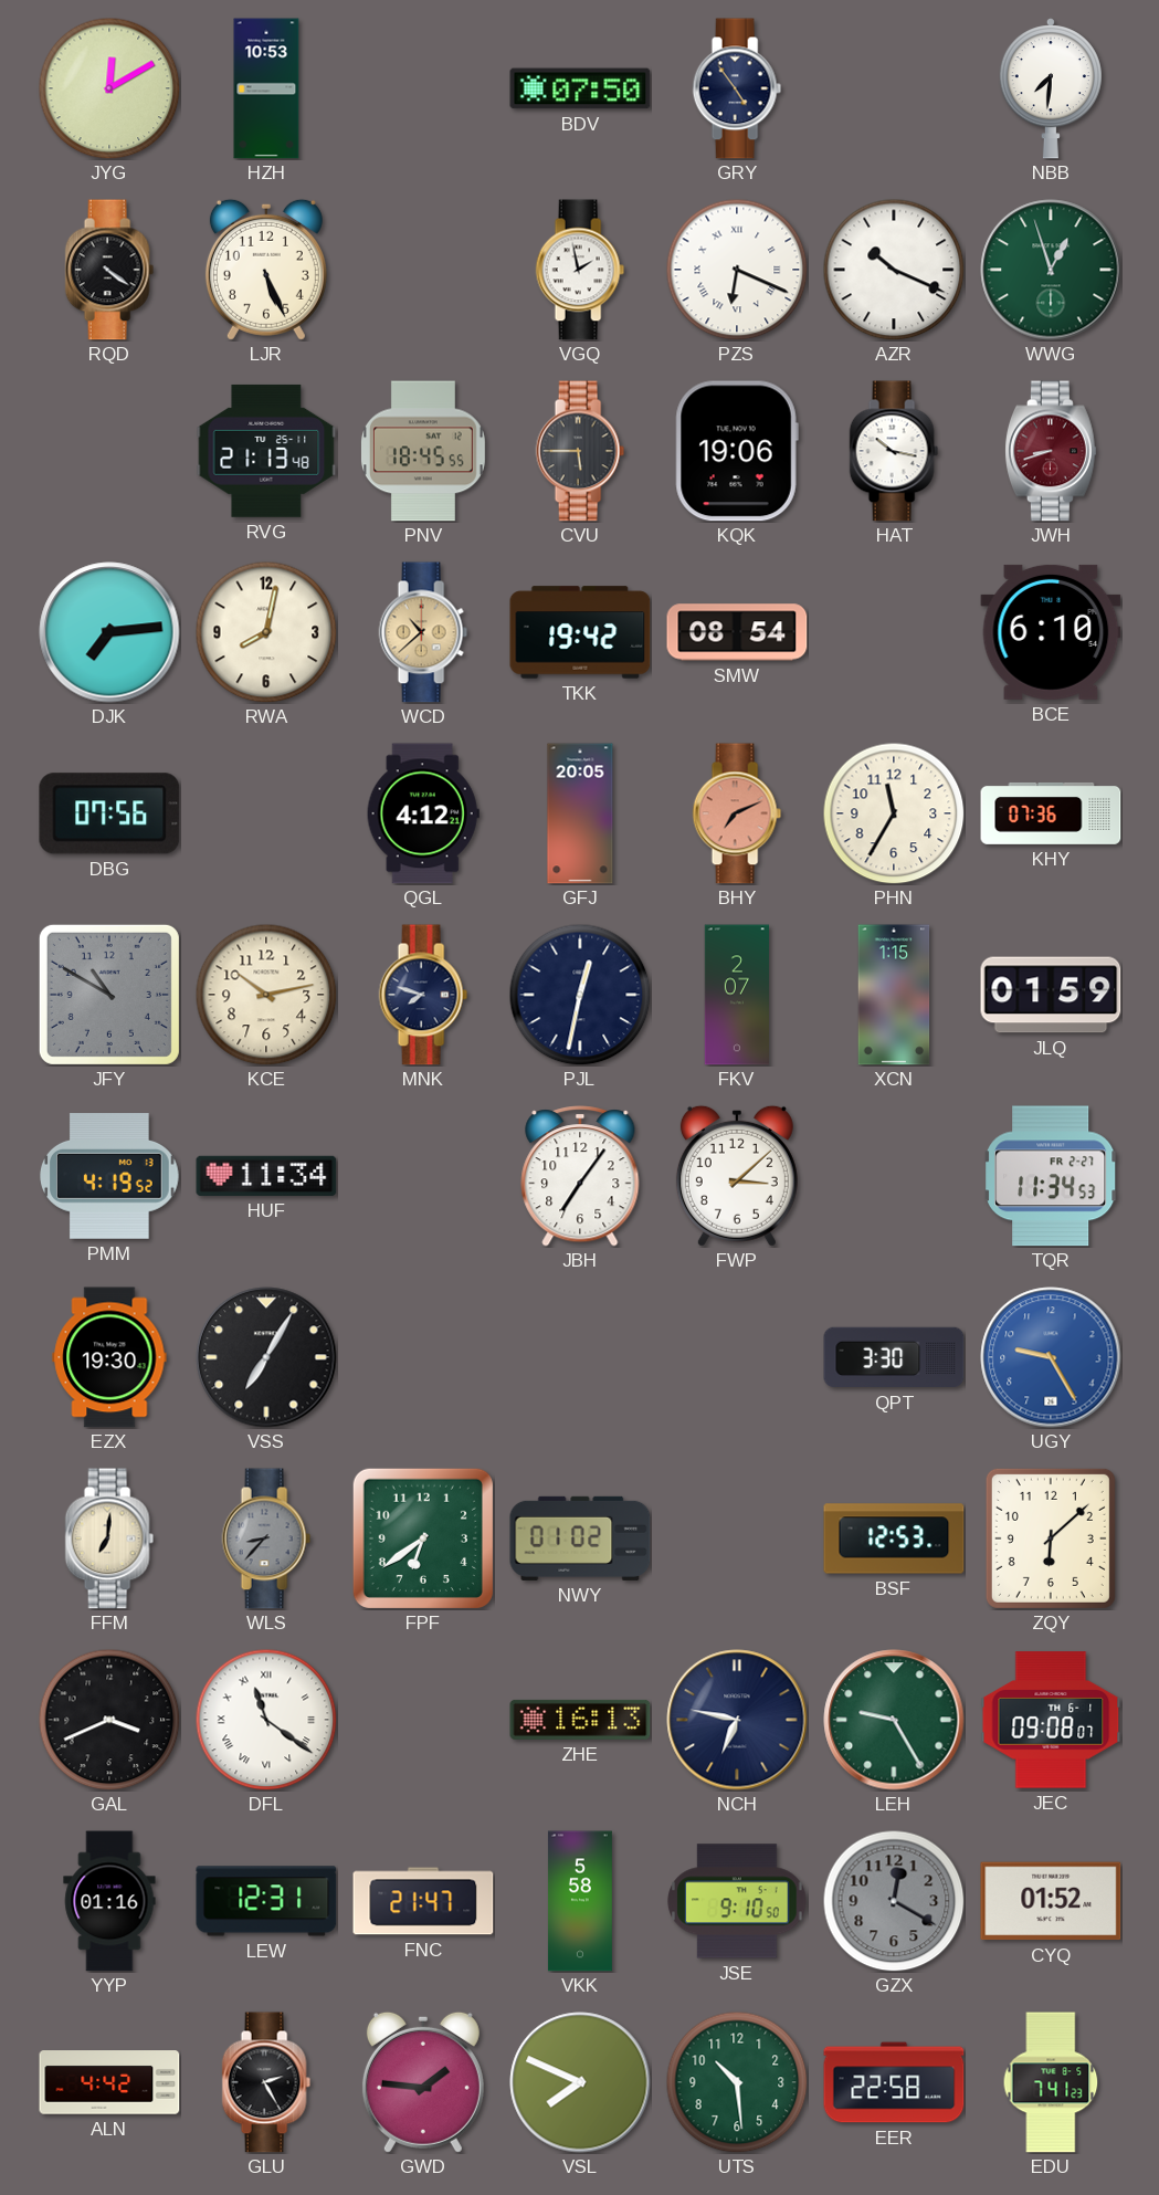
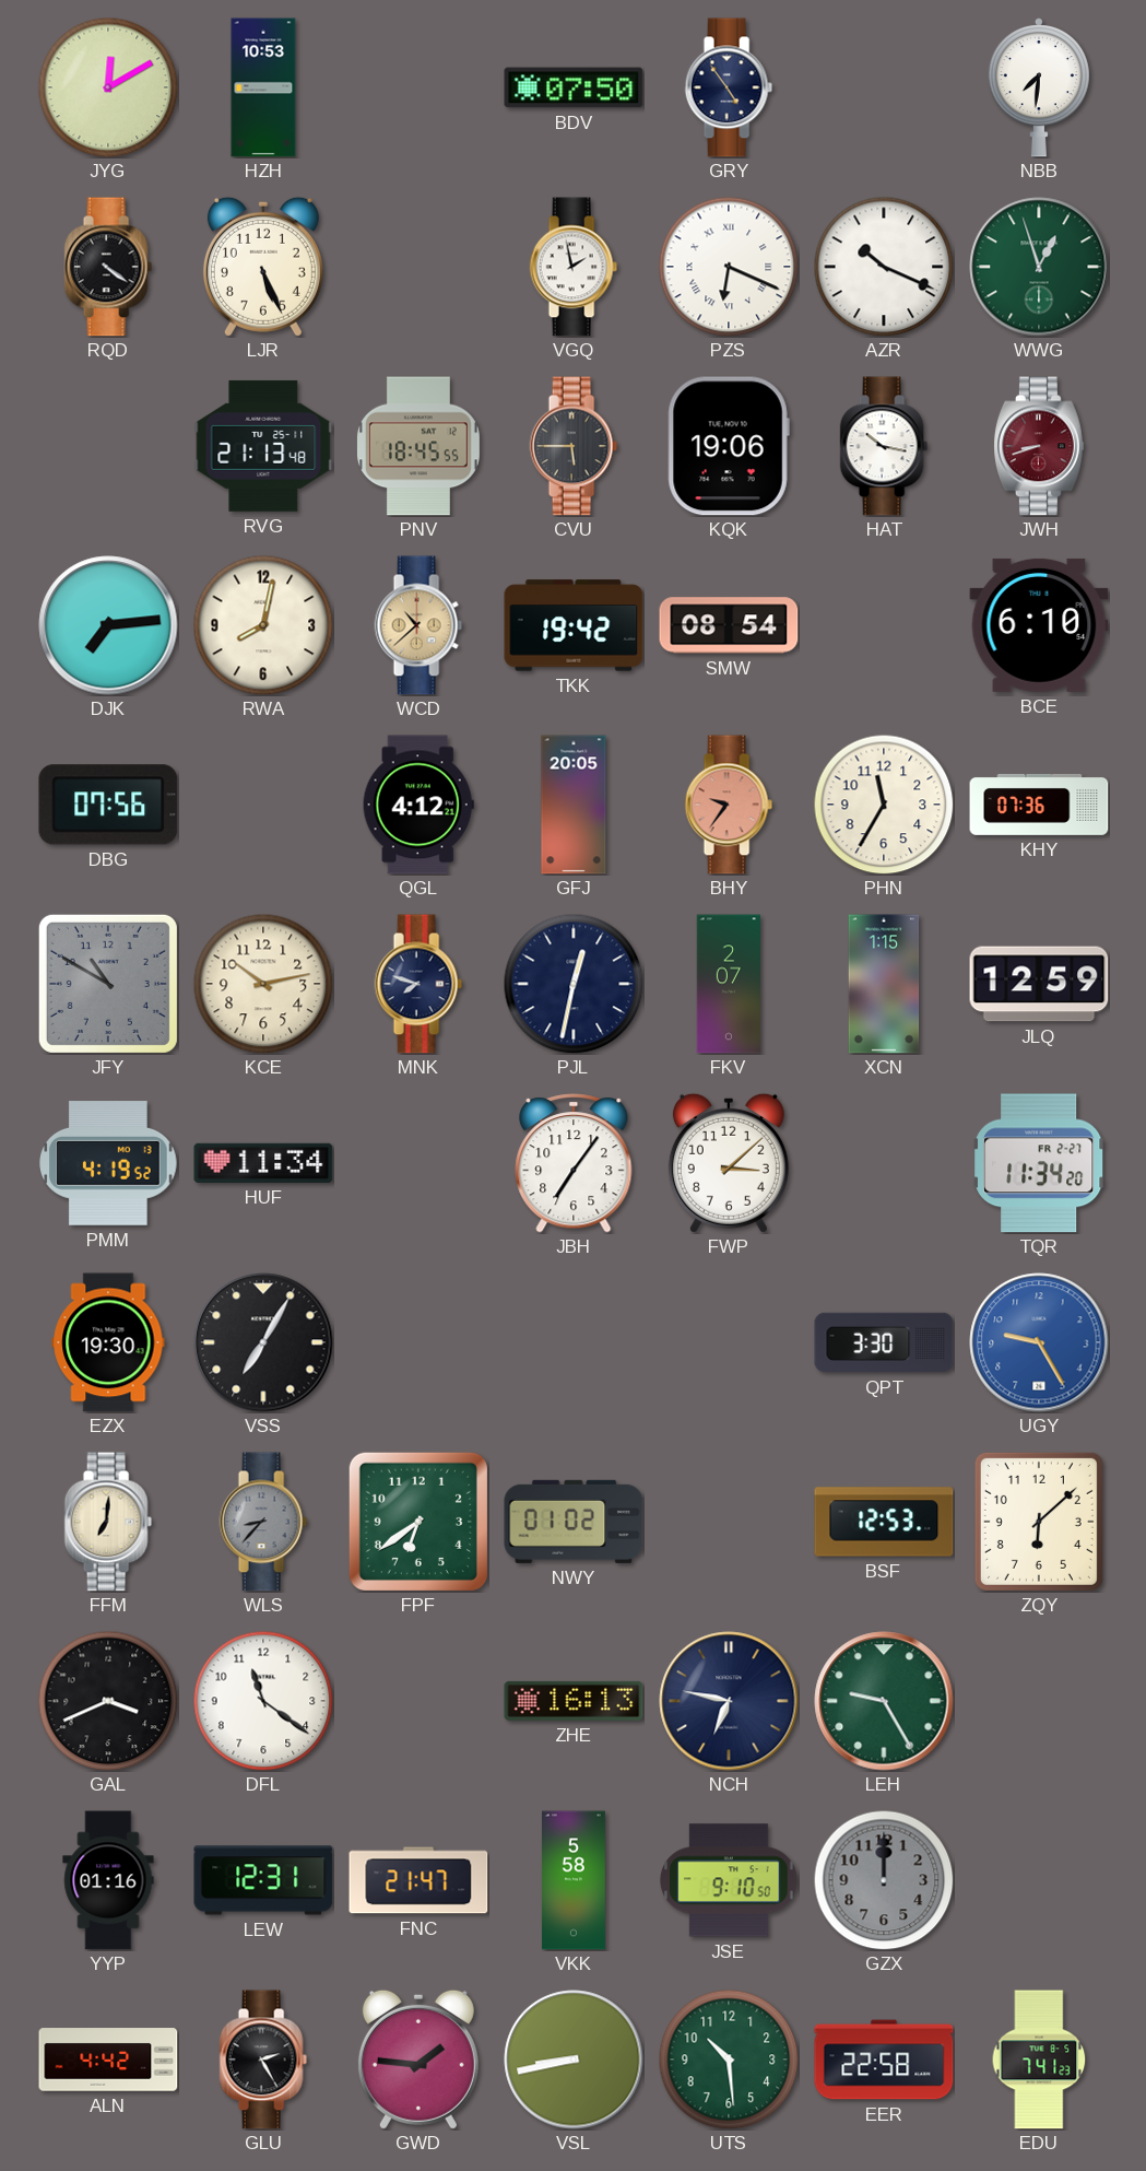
BHY: 7:11 -> 9:36 (729, 805)
JLQ: 01:59 -> 12:59 (1039, 984)
TQR: 11:34:53 -> 11:34:20 (1039, 1163)
DFL numerals: Roman -> Arabic (263, 1701)
JEC: 09:08 -> none (1051, 1720)
GZX: 12:20 -> 12:00 (884, 1880)
CYQ: 01:52 -> none (1051, 1901)
VSL: 7:49 -> 8:43 (574, 2059)
